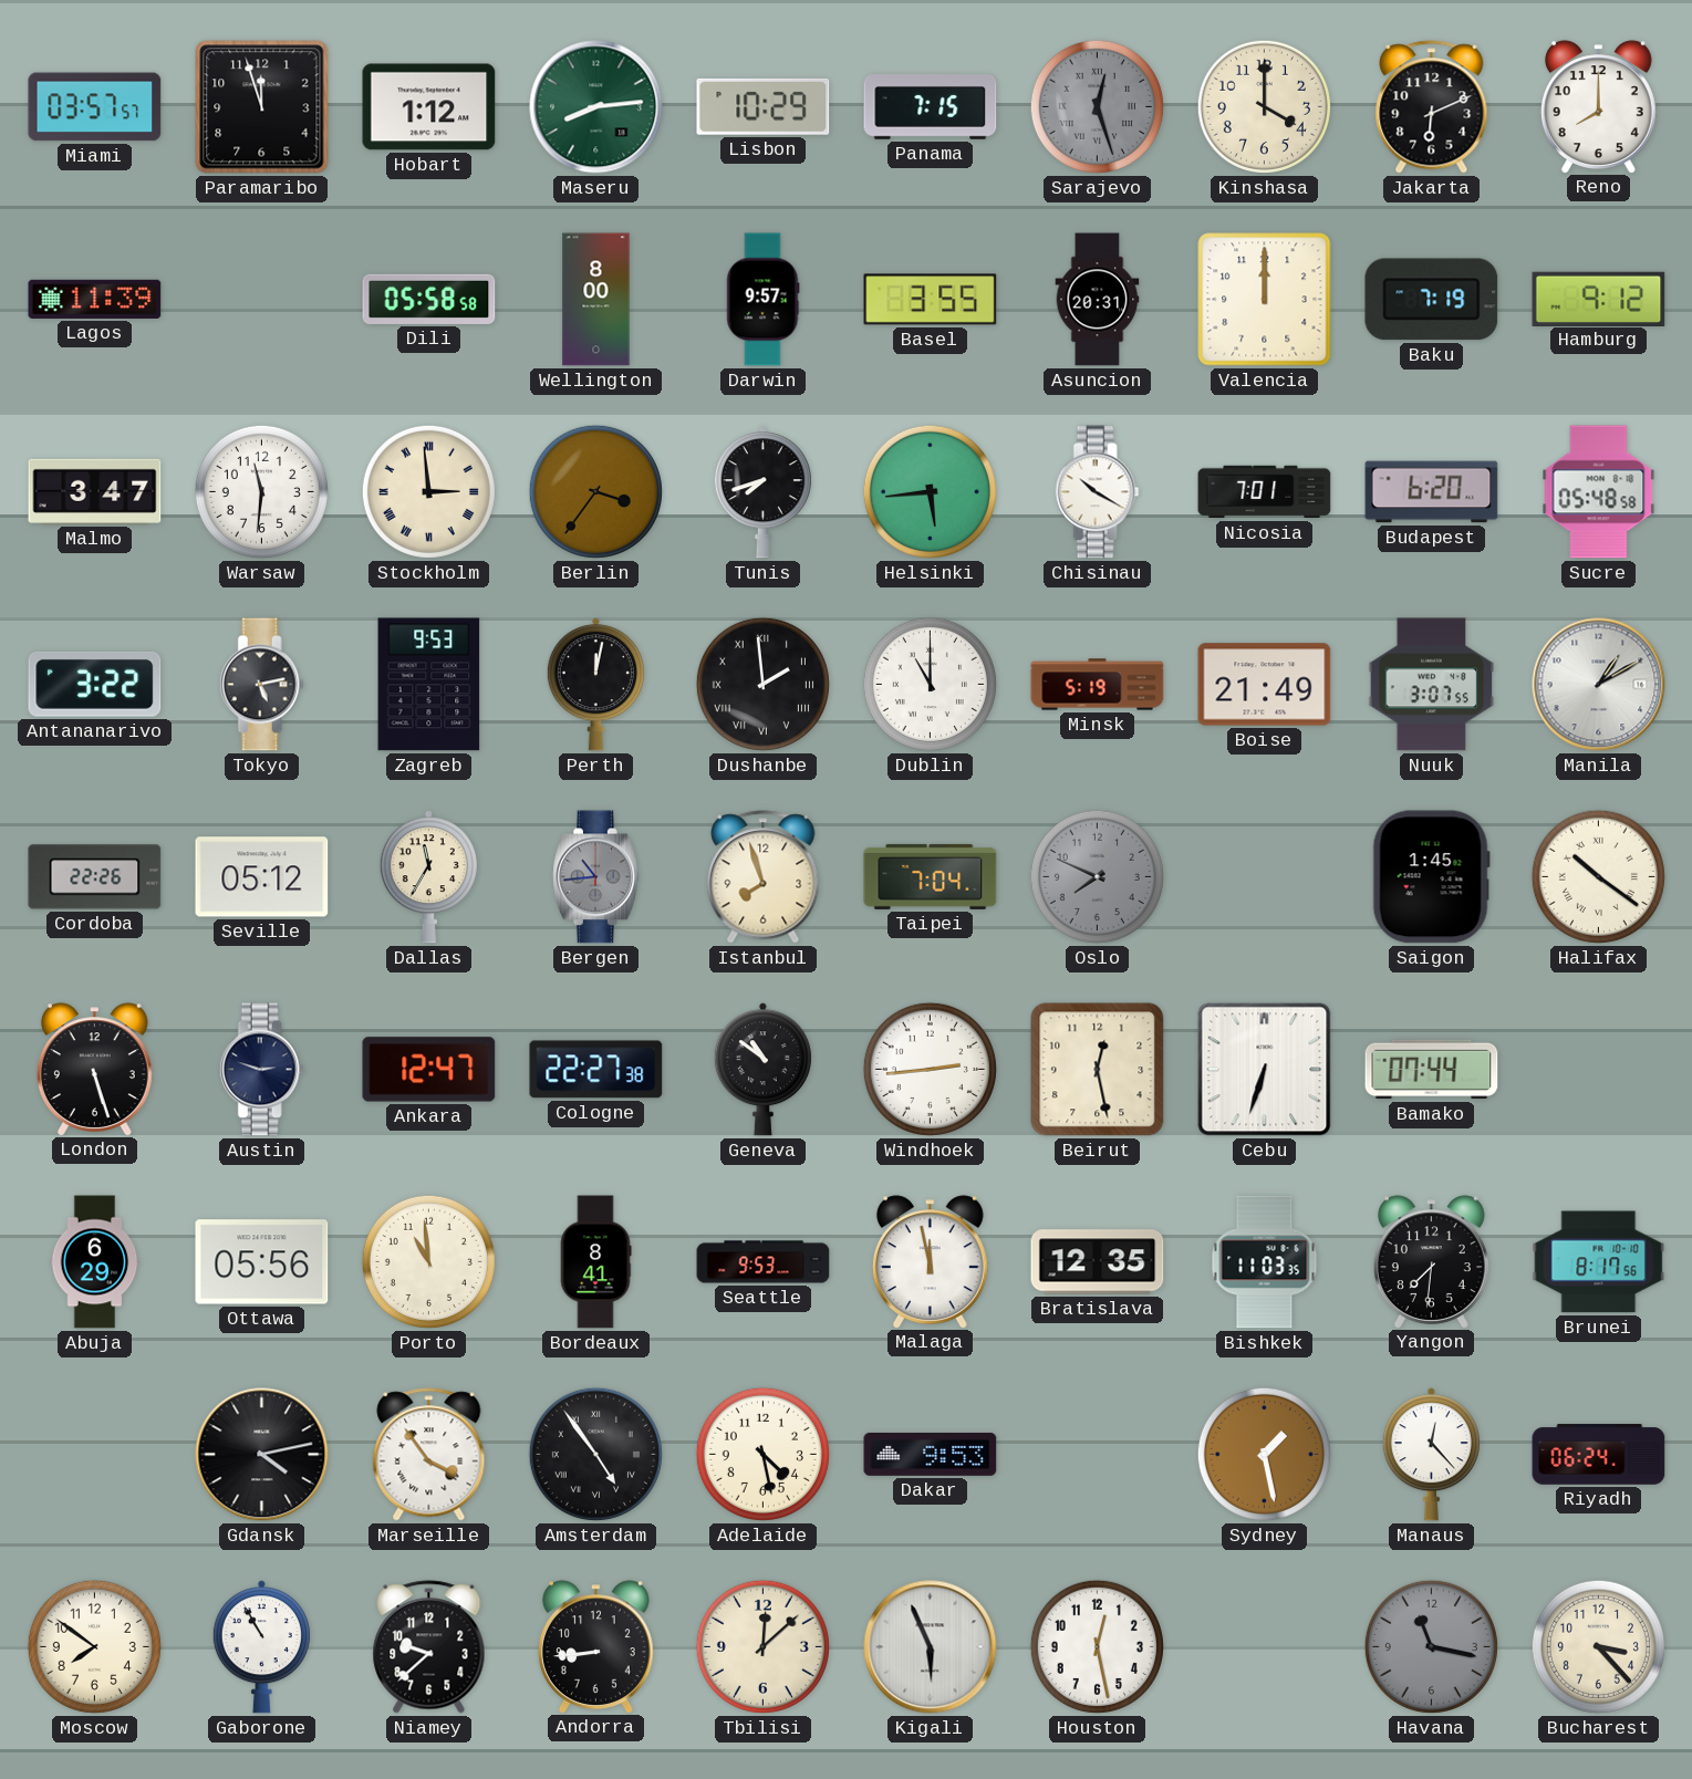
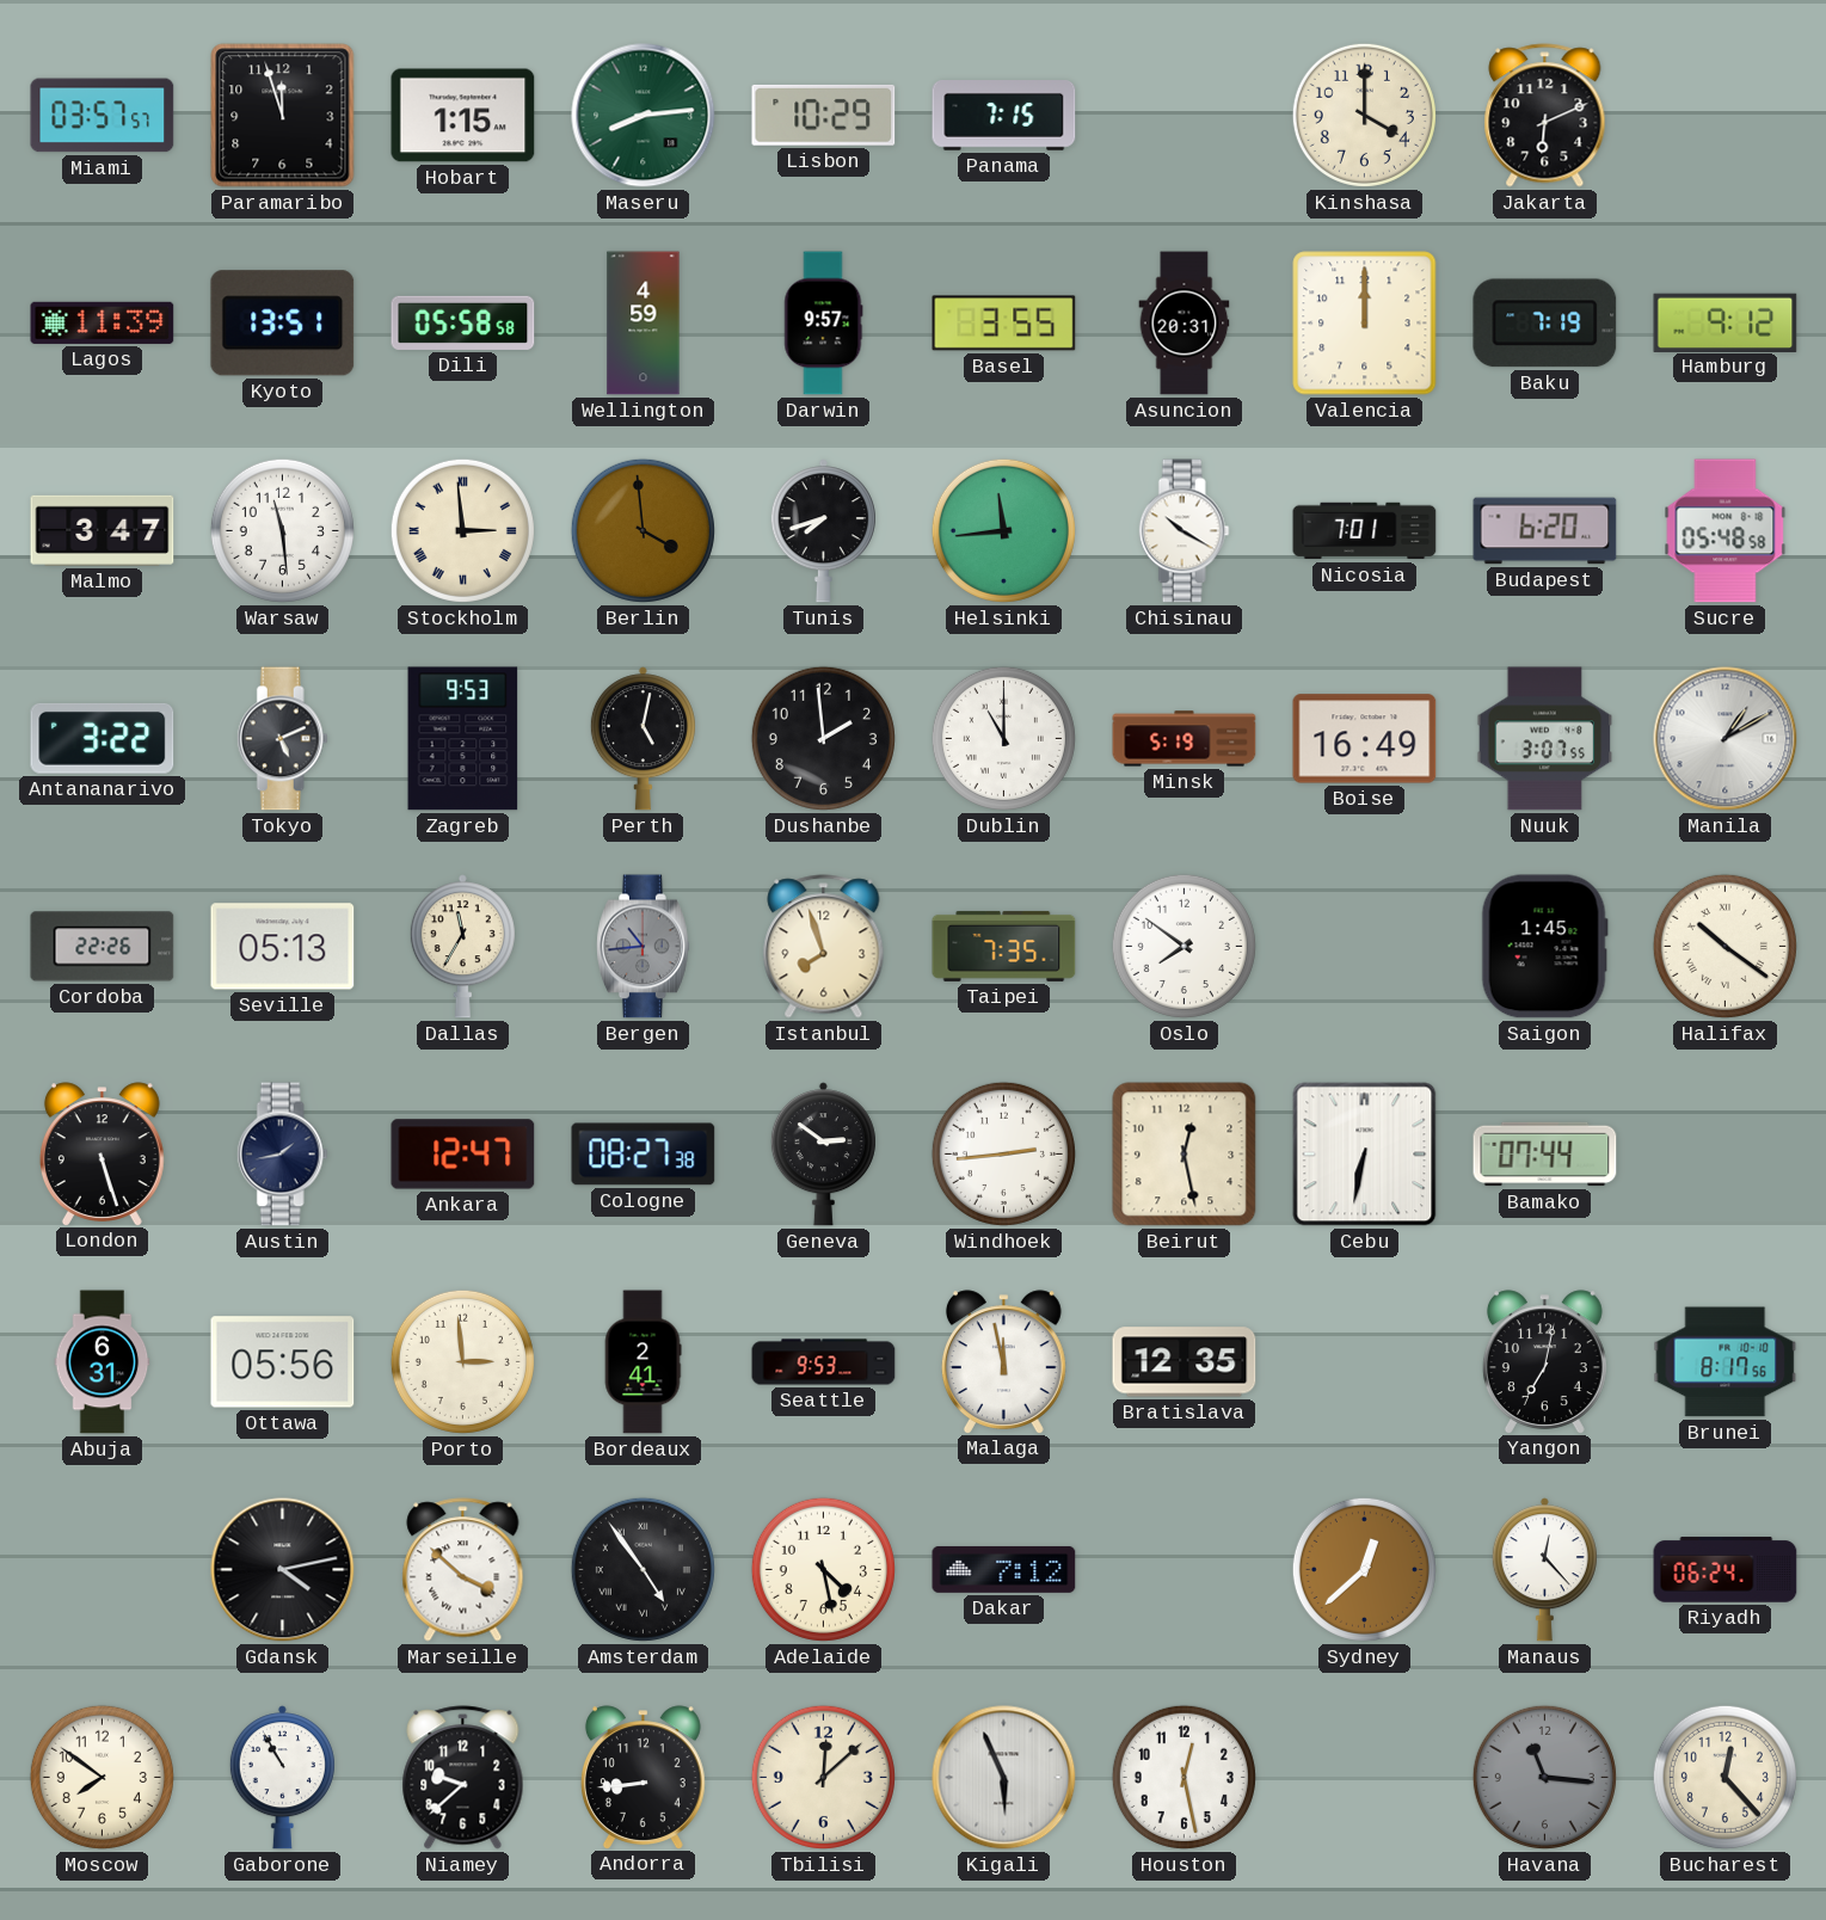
Hobart: 1:12 -> 1:15 (463, 116)
Sarajevo: 12:27 -> none (1097, 106)
Reno: 8:00 -> none (1598, 106)
Kyoto: none -> 13:51 (283, 324)
Wellington: 8:00 -> 4:59 (644, 324)
Warsaw: 11:31 -> 11:29 (282, 530)
Berlin: 3:36 -> 3:59 (643, 530)
Helsinki: 5:44 -> 11:44 (1003, 530)
Tokyo: 5:13 -> 5:11 (282, 739)
Perth: 12:02 -> 5:02 (643, 739)
Dushanbe numerals: Roman -> Arabic (823, 738)
Boise: 21:49 -> 16:49 (1365, 739)
Seville: 05:12 -> 05:13 (283, 947)
Taipei: 7:04 -> 7:35 (1004, 946)
Oslo: 7:49 -> 7:51 (1183, 946)
Oslo dial: grey -> white (1183, 946)
Austin: 2:48 -> 1:43 (282, 1155)
Cologne: 22:27 -> 08:27 (644, 1155)
Geneva: 10:51 -> 2:51 (823, 1155)
Cebu: 6:33 -> 6:32 (1365, 1155)
Abuja: 6:29 -> 6:31 (103, 1362)
Porto: 10:59 -> 2:59 (462, 1361)
Bordeaux: 8:41 -> 2:41 (643, 1362)
Bishkek: 11:03 -> none (1265, 1262)
Yangon: 7:31 -> 7:02 (1544, 1361)
Marseille: 3:54 -> 3:52 (463, 1570)
Dakar: 9:53 -> 7:12 (1004, 1569)
Sydney: 1:28 -> 12:38 (1364, 1569)
Havana: 11:17 -> 11:16 (1544, 1777)
Bucharest: 3:23 -> 12:23 (1724, 1777)
